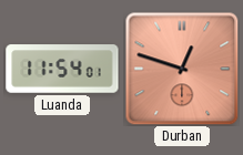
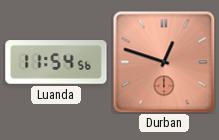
Luanda: 11:54:01 -> 11:54:56 (56, 62)
